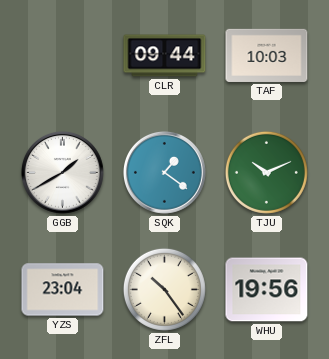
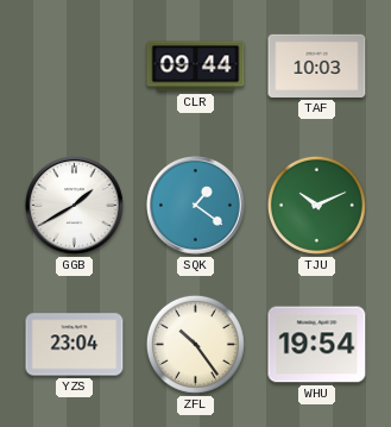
WHU: 19:56 -> 19:54 (317, 345)
